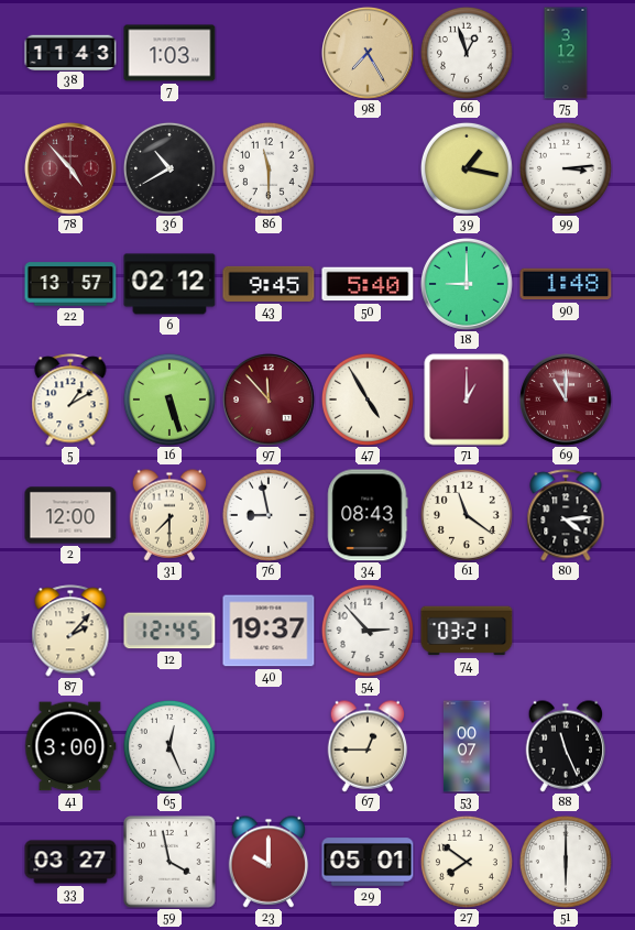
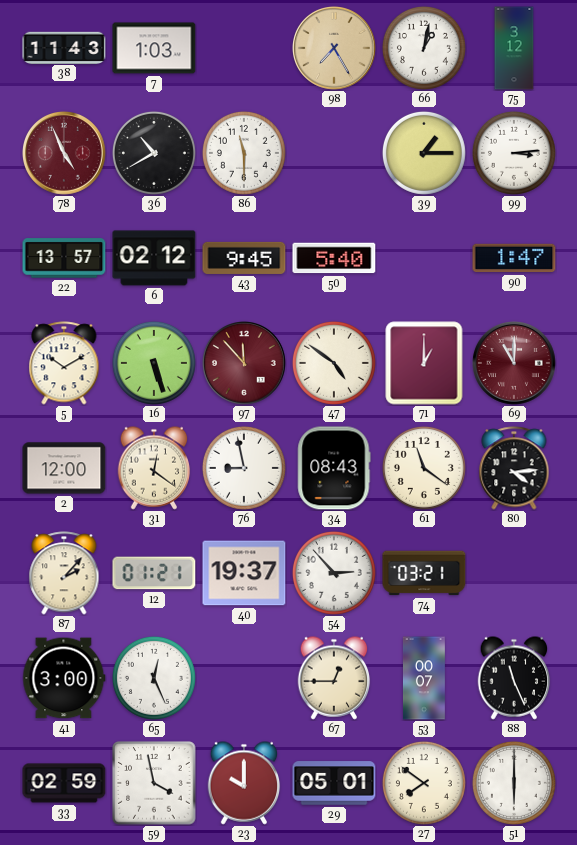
66: 12:57 -> 1:02 (424, 48)
78: 4:53 -> 4:56 (65, 154)
39: 1:17 -> 1:15 (424, 153)
18: 9:00 -> none (468, 285)
90: 1:48 -> 1:47 (514, 258)
5: 1:10 -> 10:10 (64, 363)
47: 4:55 -> 4:51 (334, 363)
31: 7:30 -> 12:21 (154, 468)
12: 12:45 -> 01:21 (154, 573)
33: 03:27 -> 02:59 (64, 783)
